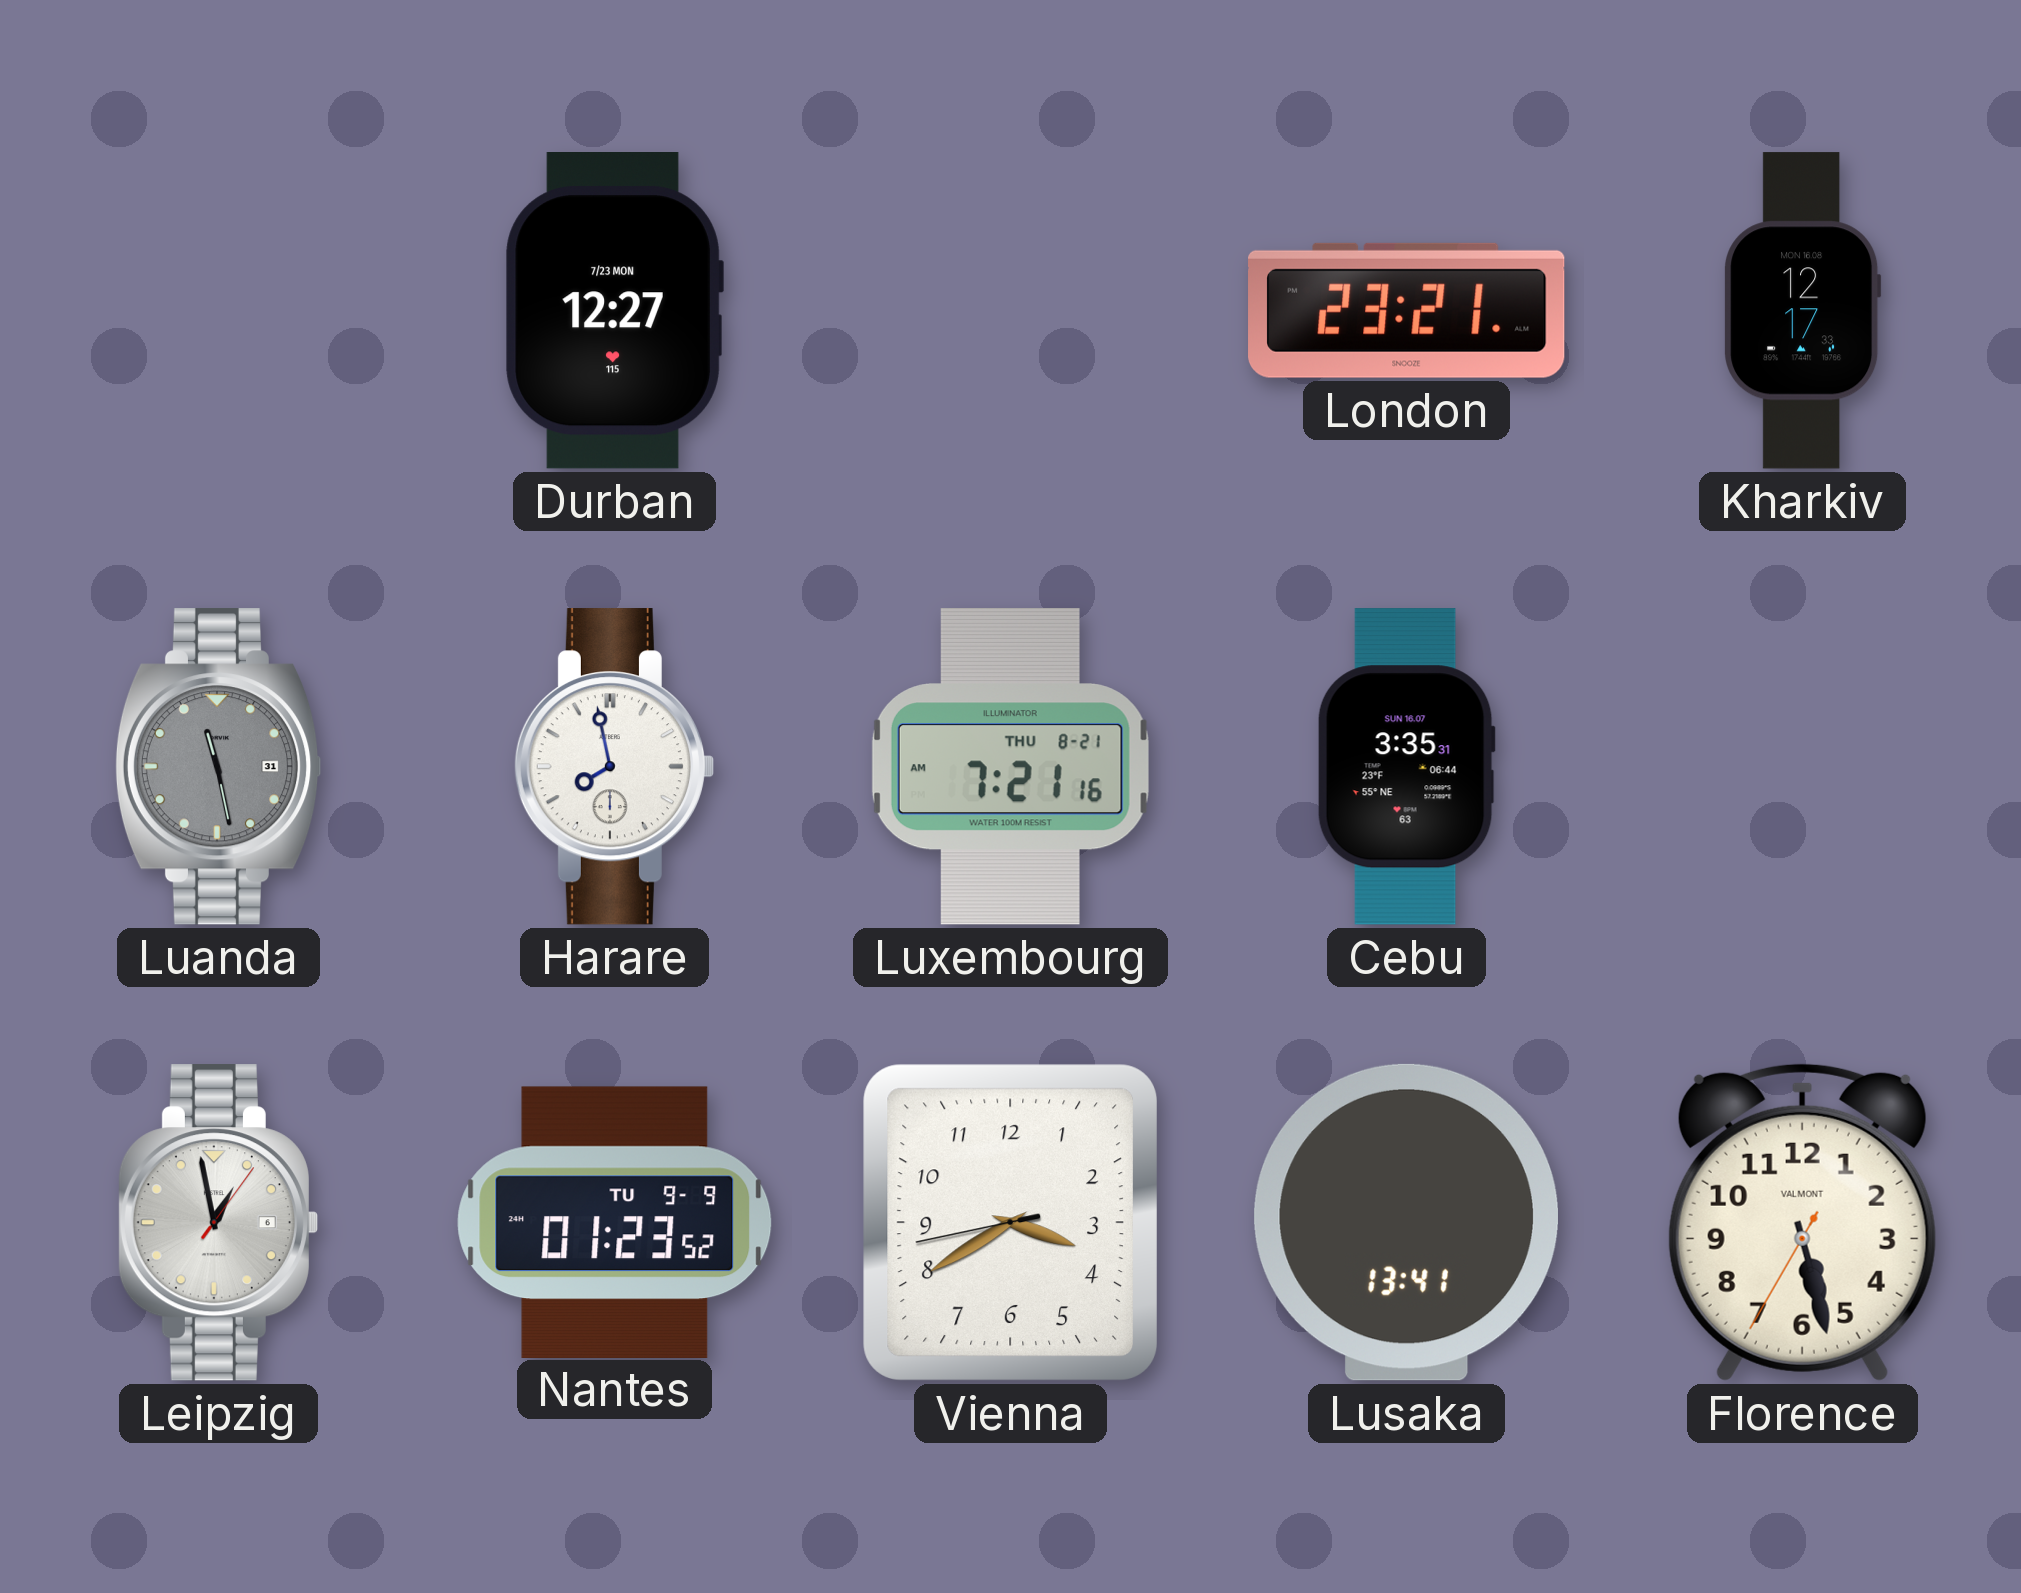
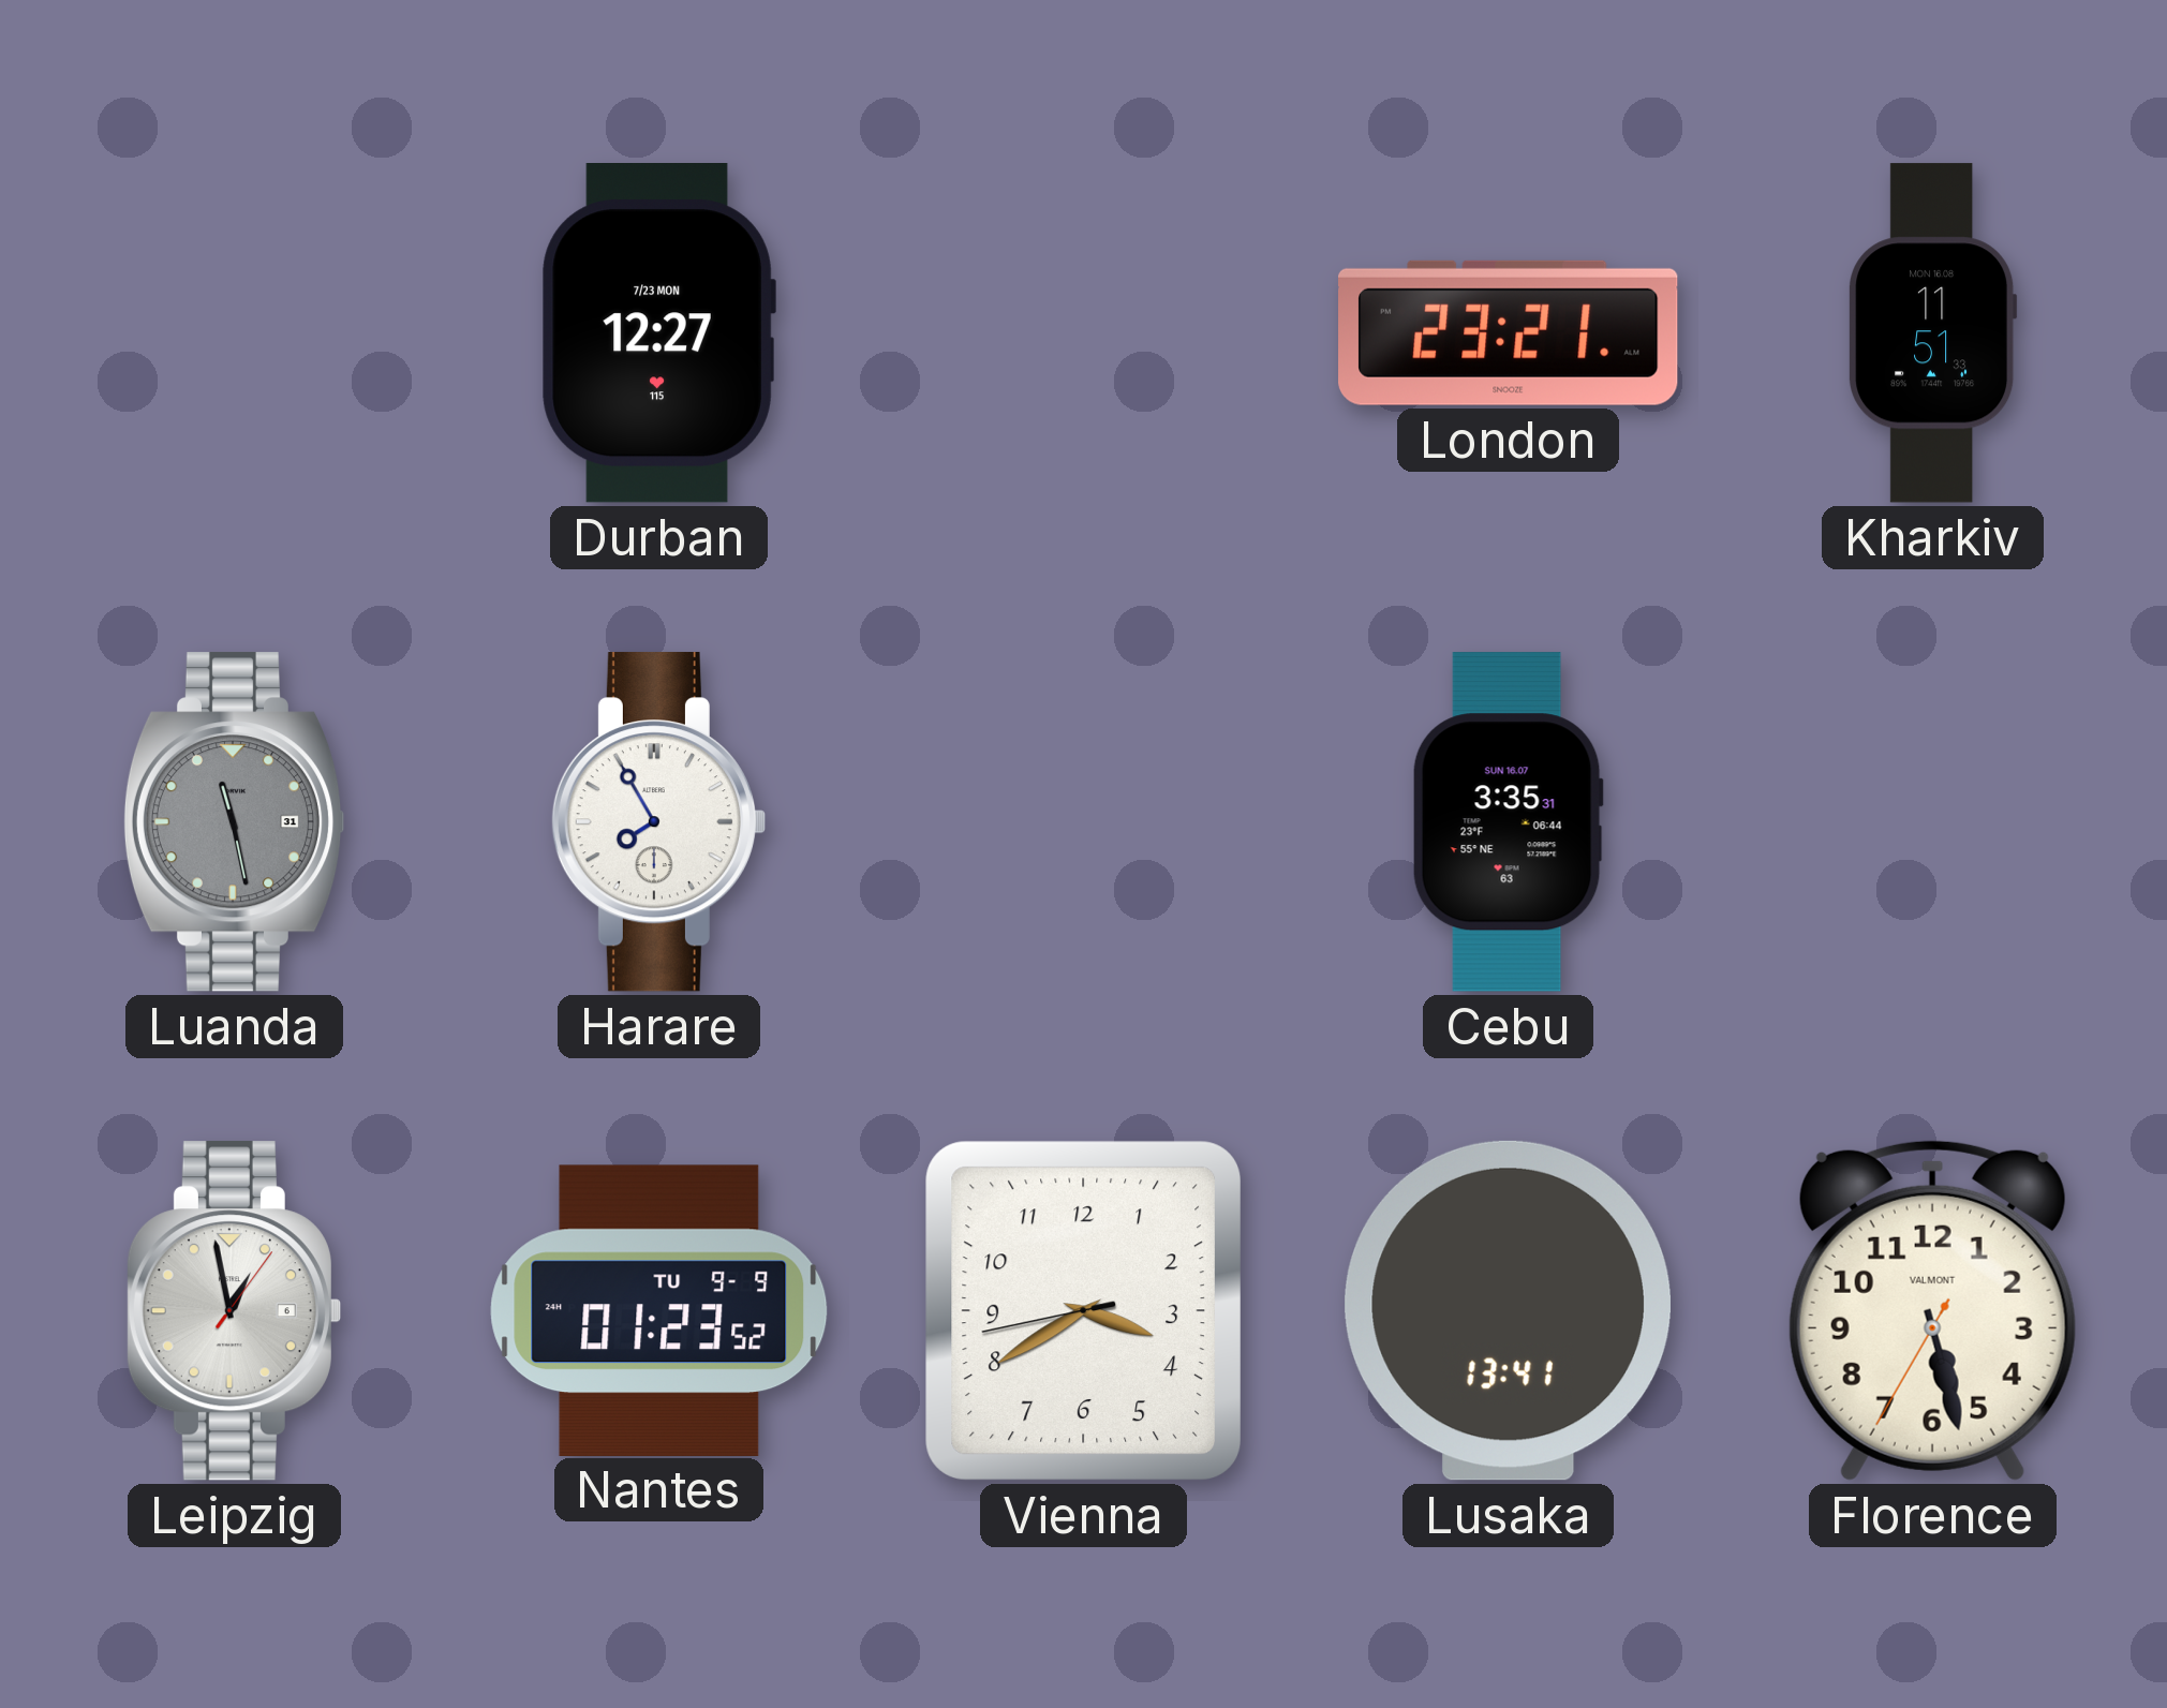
Kharkiv: 12:17 -> 11:51 (1933, 333)
Harare: 7:58 -> 7:55 (658, 822)
Luxembourg: 7:21 -> none (1010, 767)
